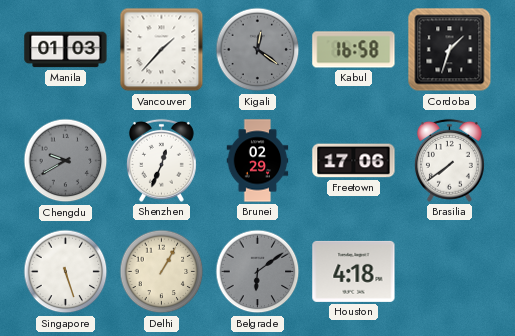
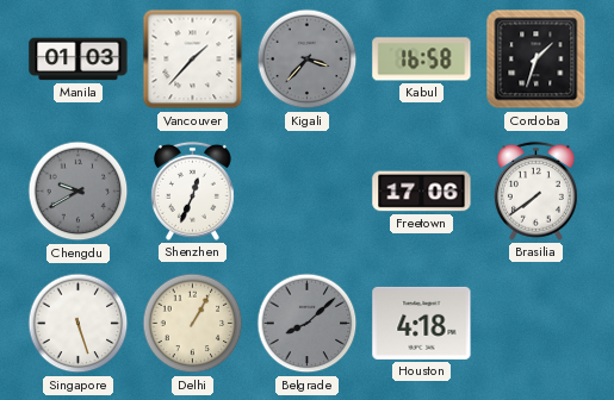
Kigali: 12:21 -> 3:37 (308, 60)
Brunei: 02:29 -> none (258, 161)
Belgrade: 6:09 -> 8:08 (308, 324)
